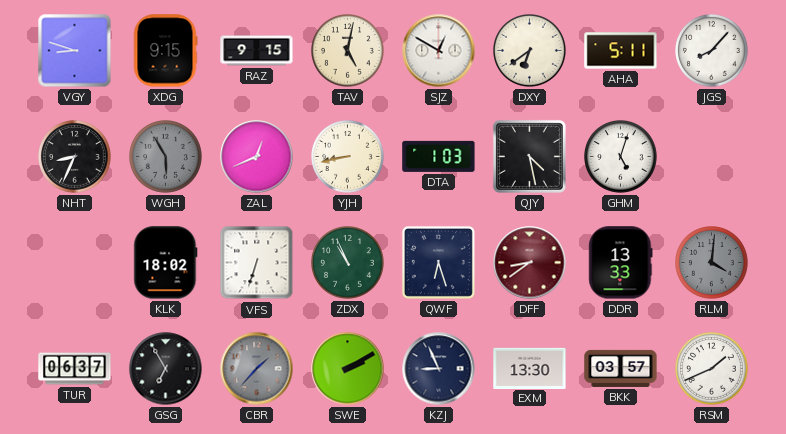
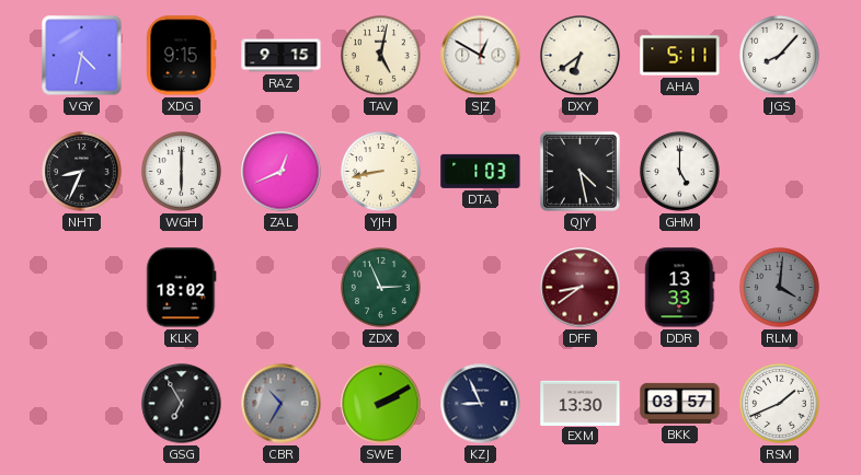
VGY: 8:48 -> 4:32 (82, 56)
WGH: 5:55 -> 6:00 (182, 172)
WGH dial: grey -> white (182, 172)
GHM: 5:03 -> 5:00 (680, 172)
VFS: 6:33 -> none (257, 263)
ZDX: 10:56 -> 2:56 (381, 288)
QWF: 6:27 -> none (438, 262)
TUR: 06:37 -> none (75, 369)
CBR: 1:37 -> 10:35 (282, 404)
